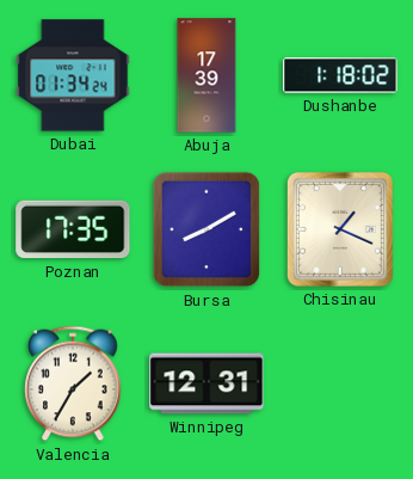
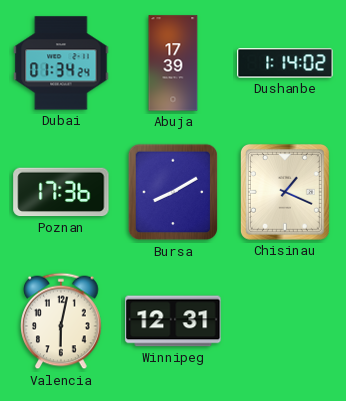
Dushanbe: 1:18 -> 1:14 (285, 63)
Poznan: 17:35 -> 17:36 (61, 192)
Valencia: 1:35 -> 6:02 (61, 321)
